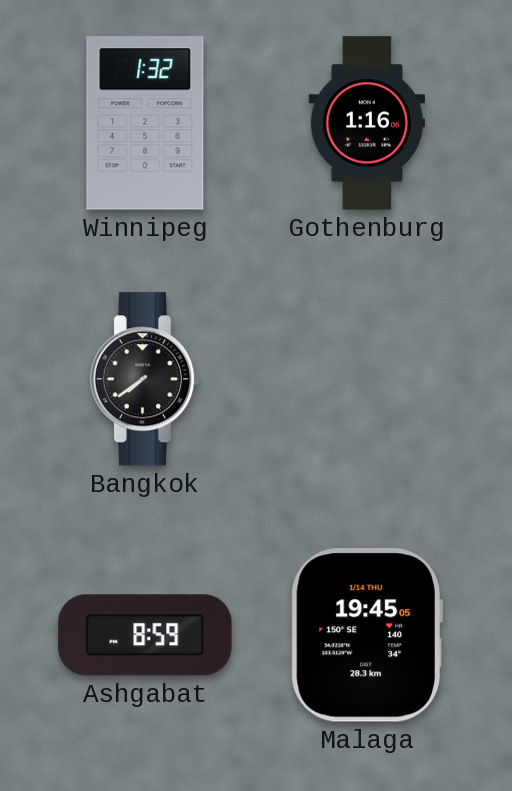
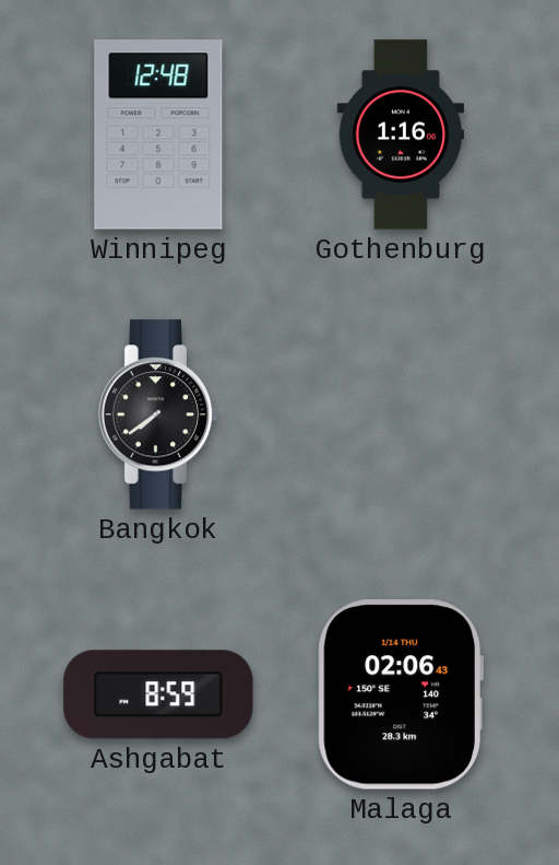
Winnipeg: 1:32 -> 12:48 (158, 135)
Malaga: 19:45 -> 02:06 (400, 694)
